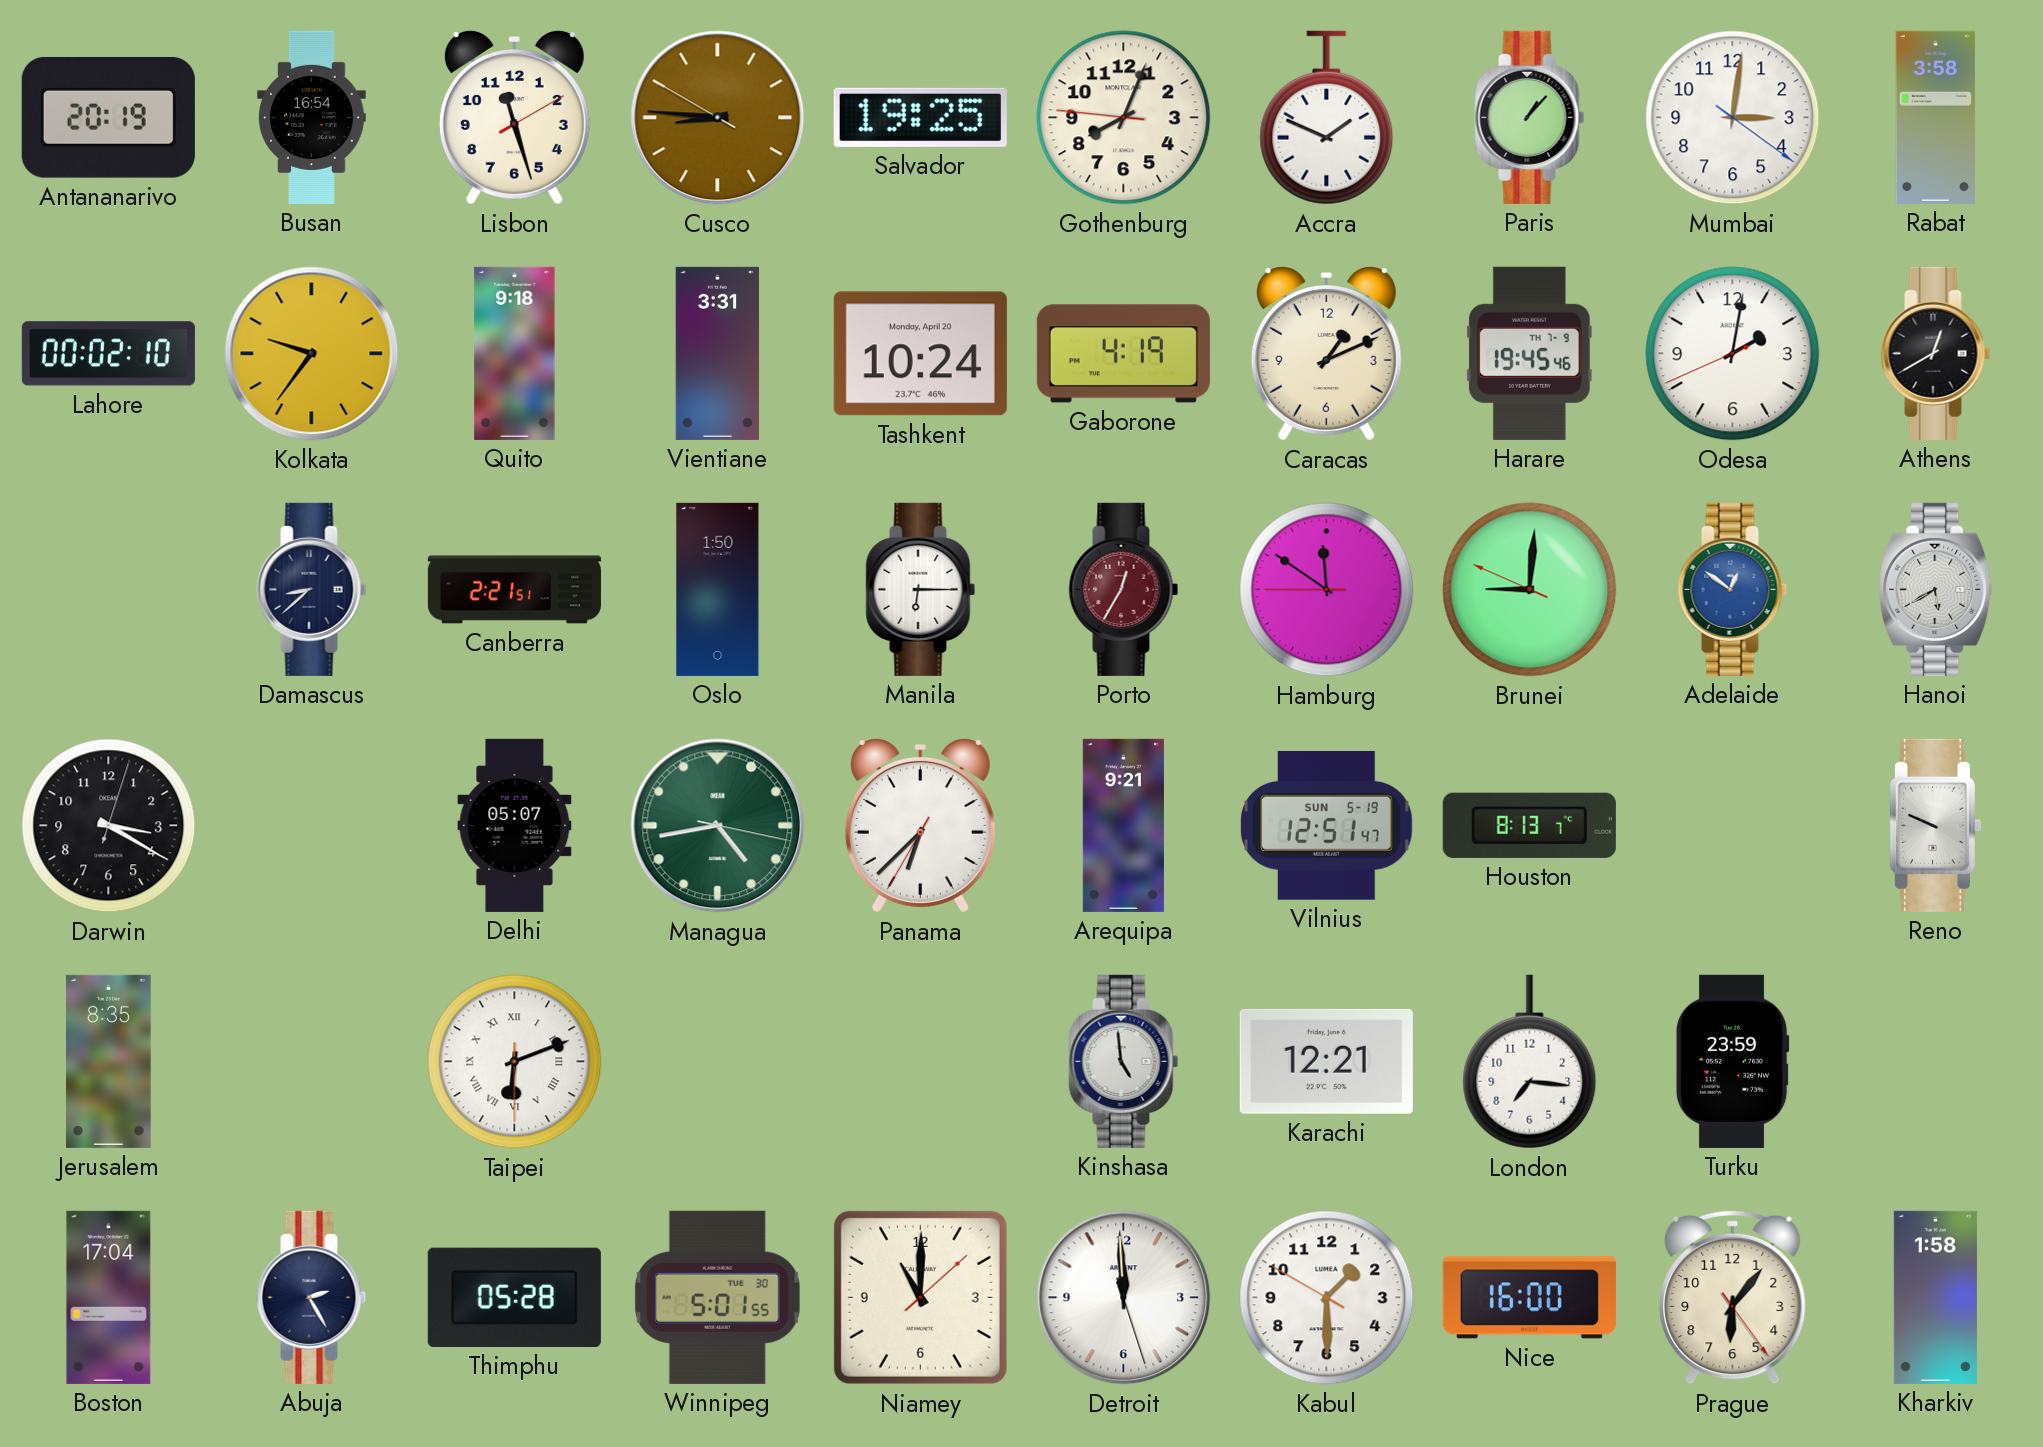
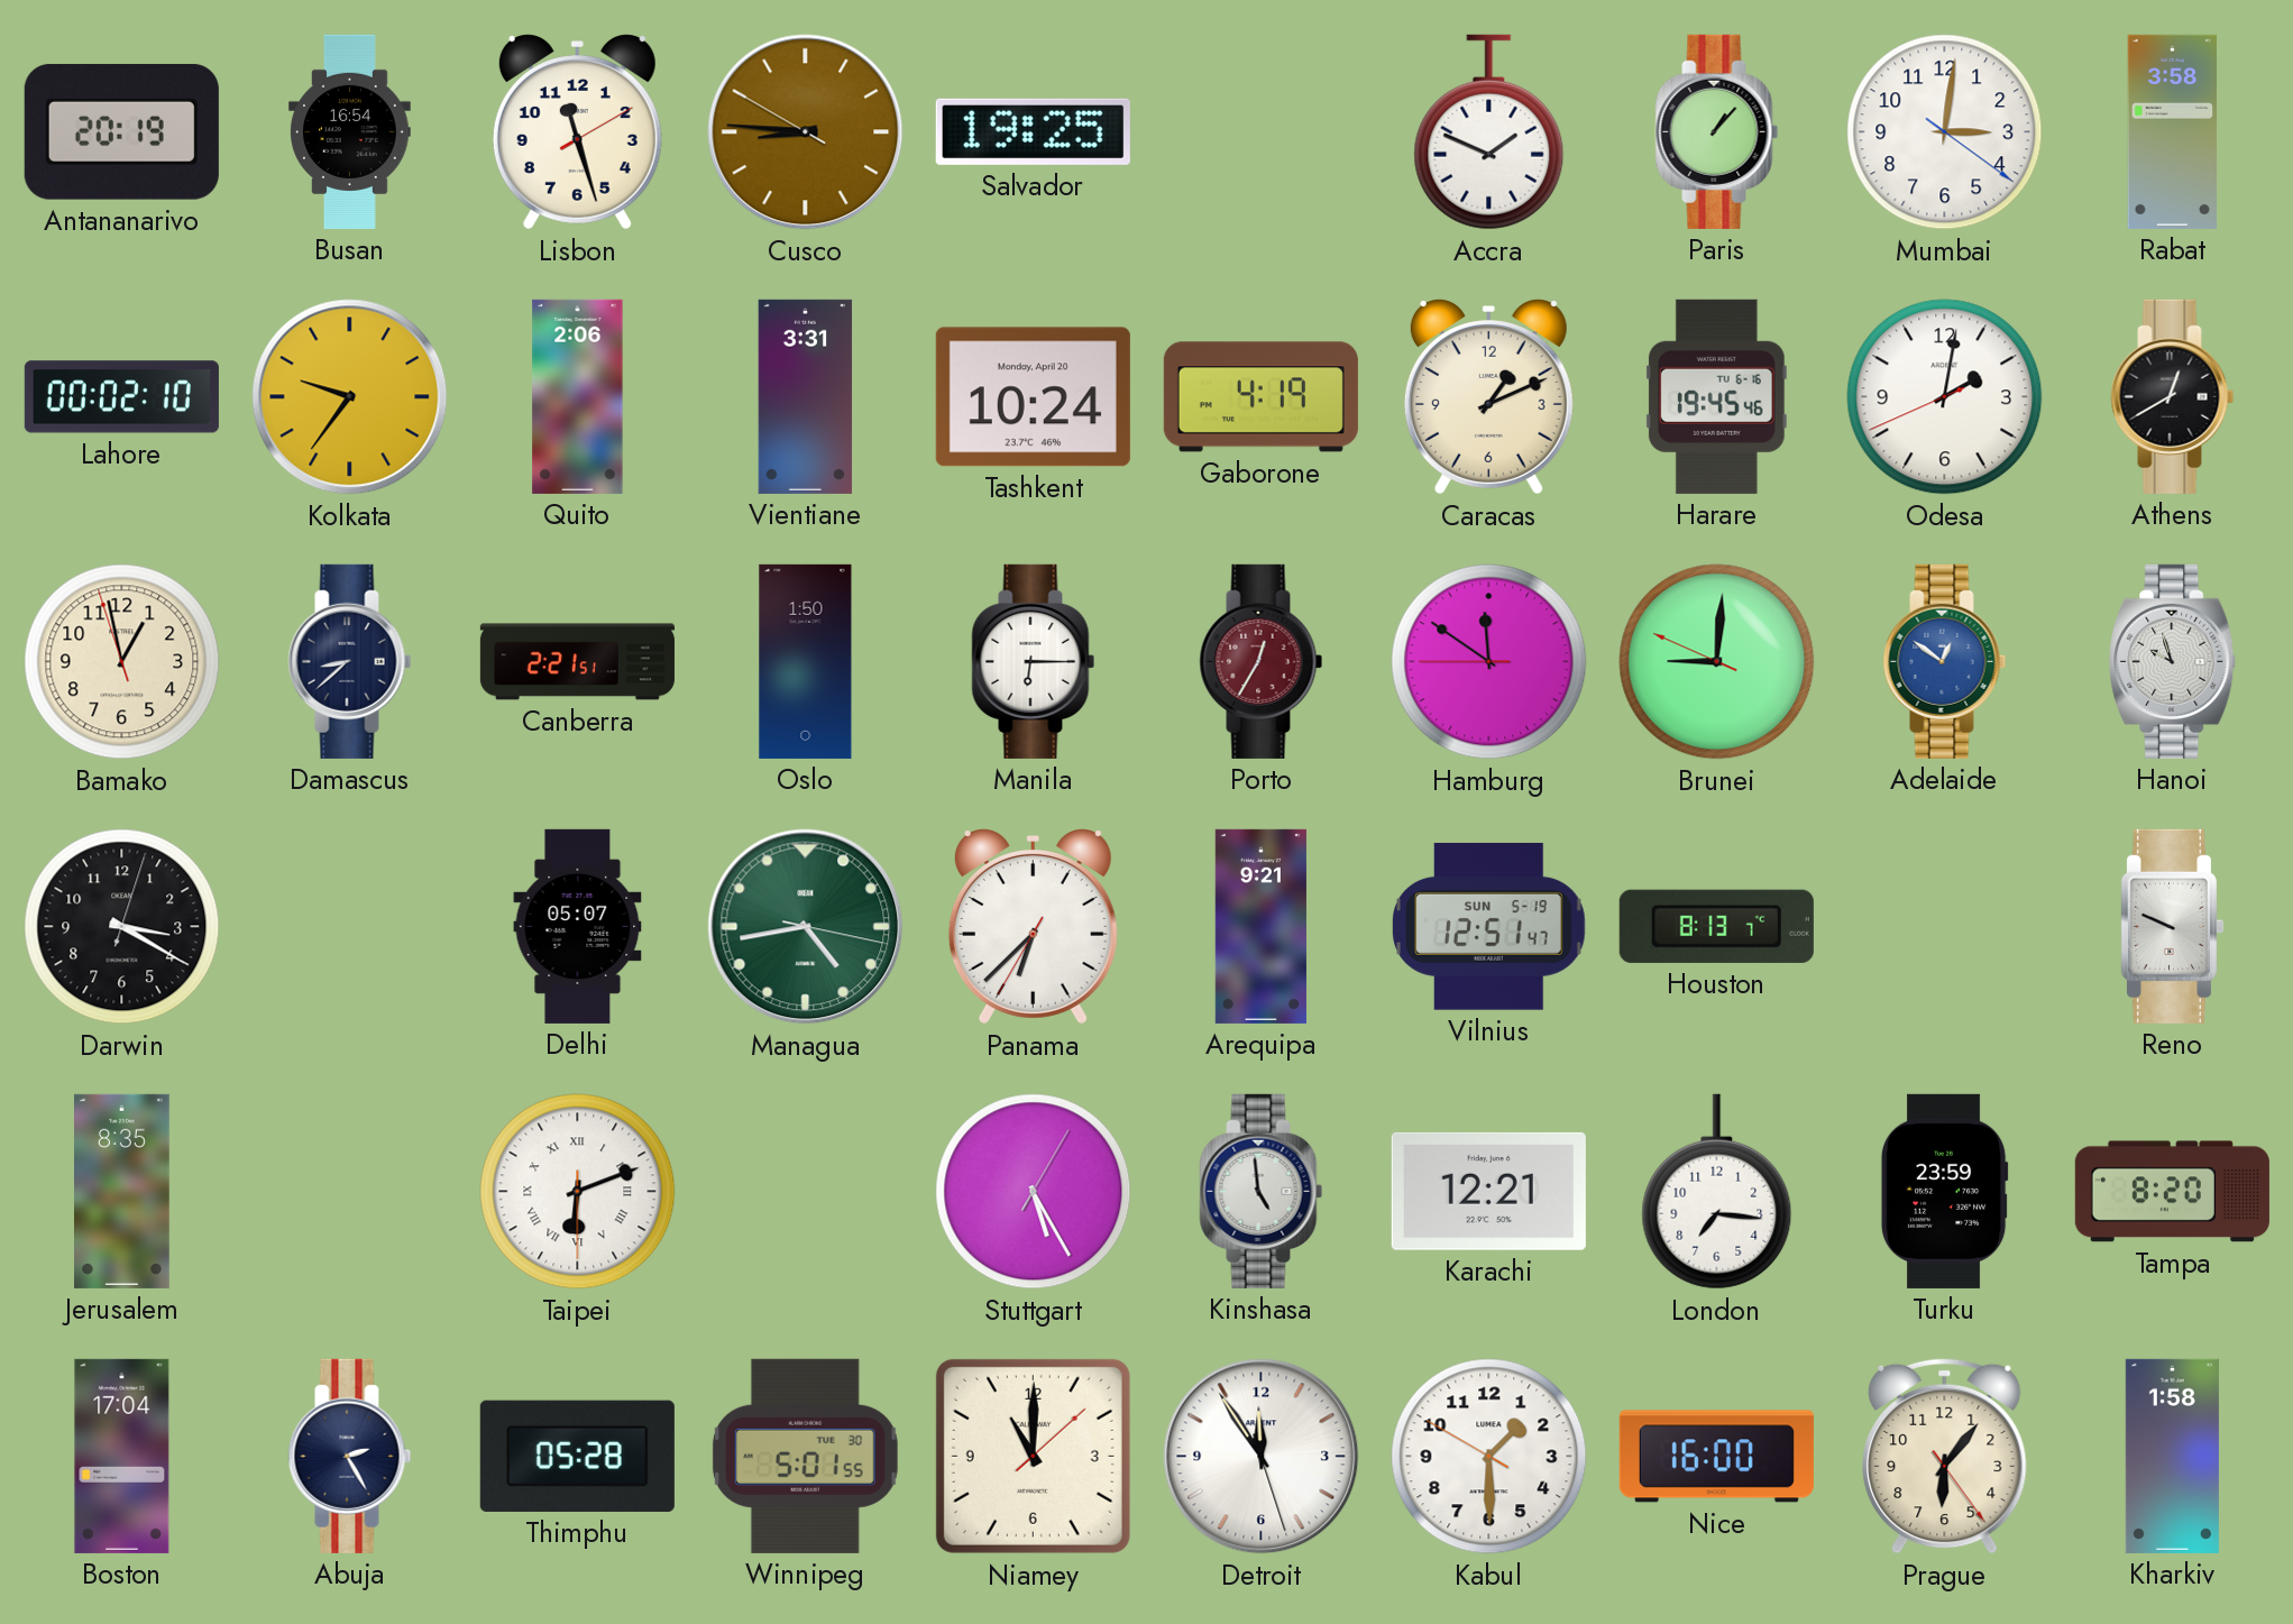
Gothenburg: 8:03 -> none (1124, 118)
Quito: 9:18 -> 2:06 (578, 396)
Harare date: TH 7-9 -> TU 6-16 (1716, 396)
Bamako: none -> 12:57 (122, 662)
Hanoi: 5:40 -> 9:57 (2173, 661)
Stuttgart: none -> 5:25 (1034, 1192)
Tampa: none -> 8:20 (2172, 1192)
Detroit: 11:59 -> 11:54 (1262, 1457)
